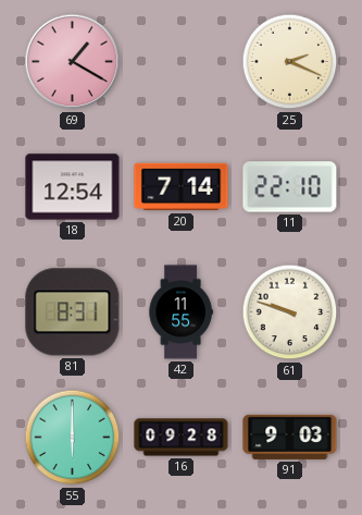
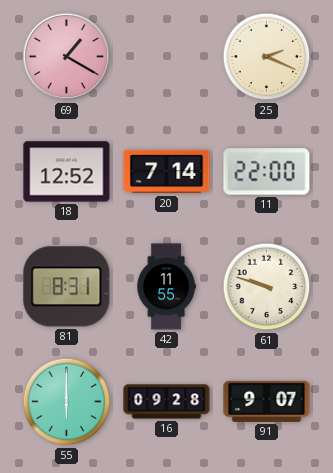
18: 12:54 -> 12:52 (67, 172)
11: 22:10 -> 22:00 (267, 172)
91: 9:03 -> 9:07 (267, 401)
